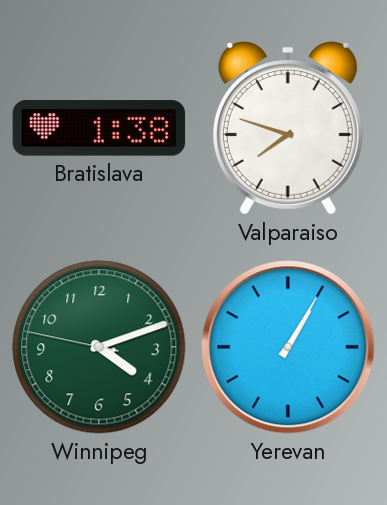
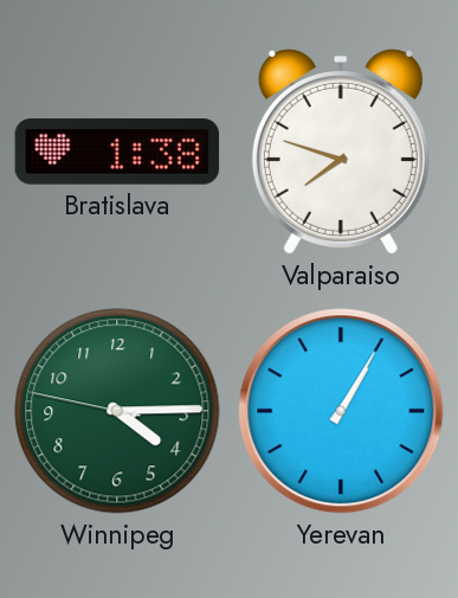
Winnipeg: 4:11 -> 4:14 (117, 411)
